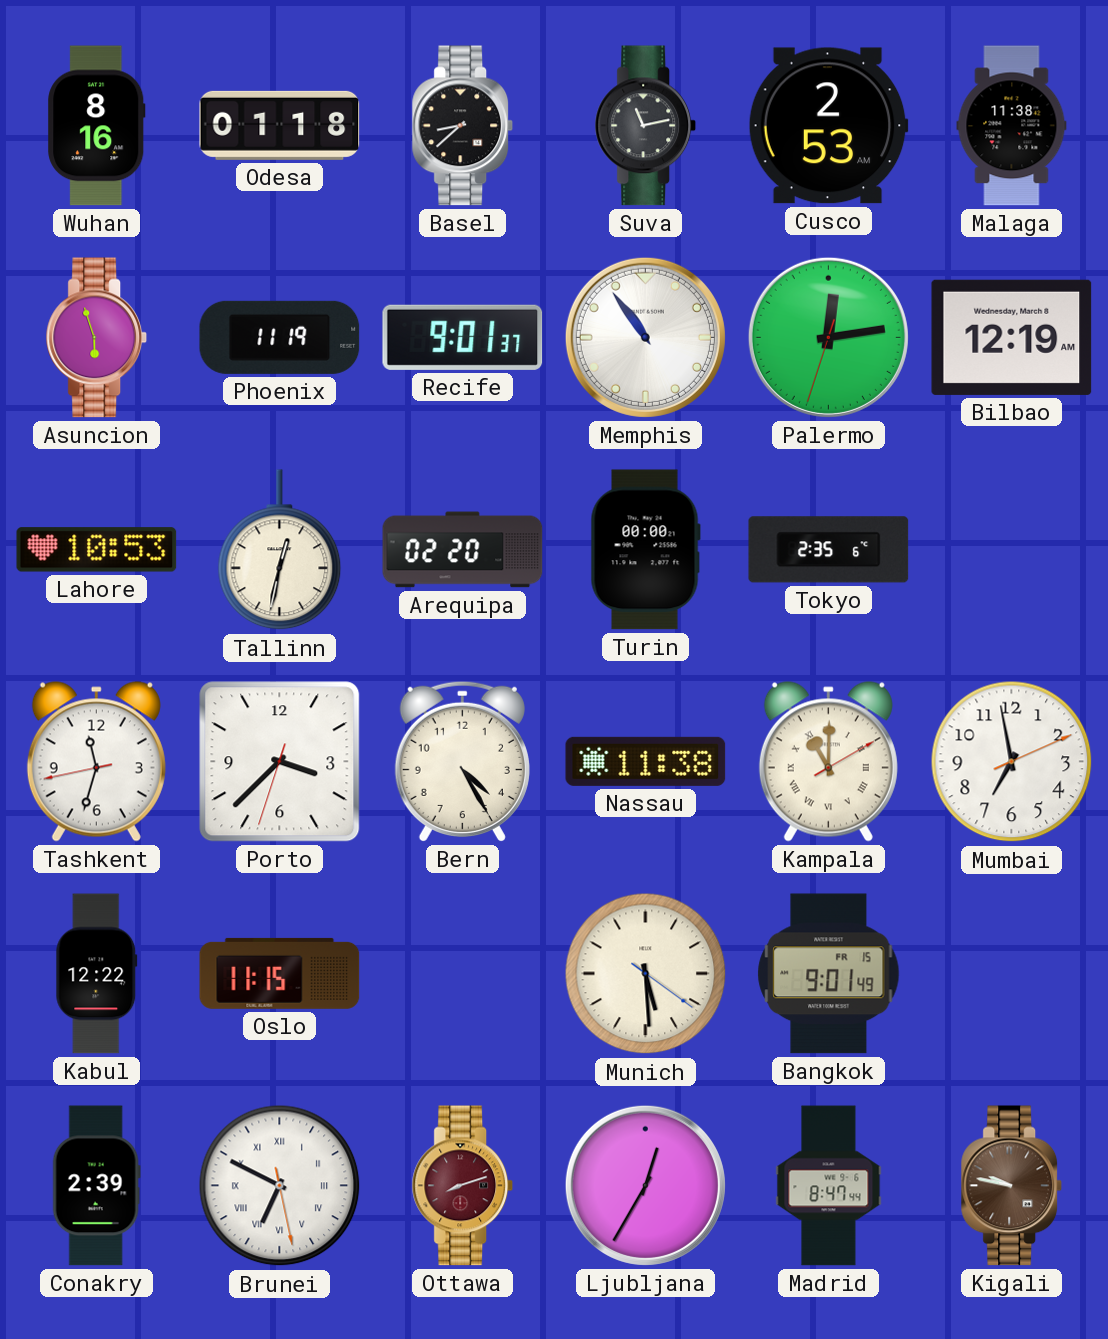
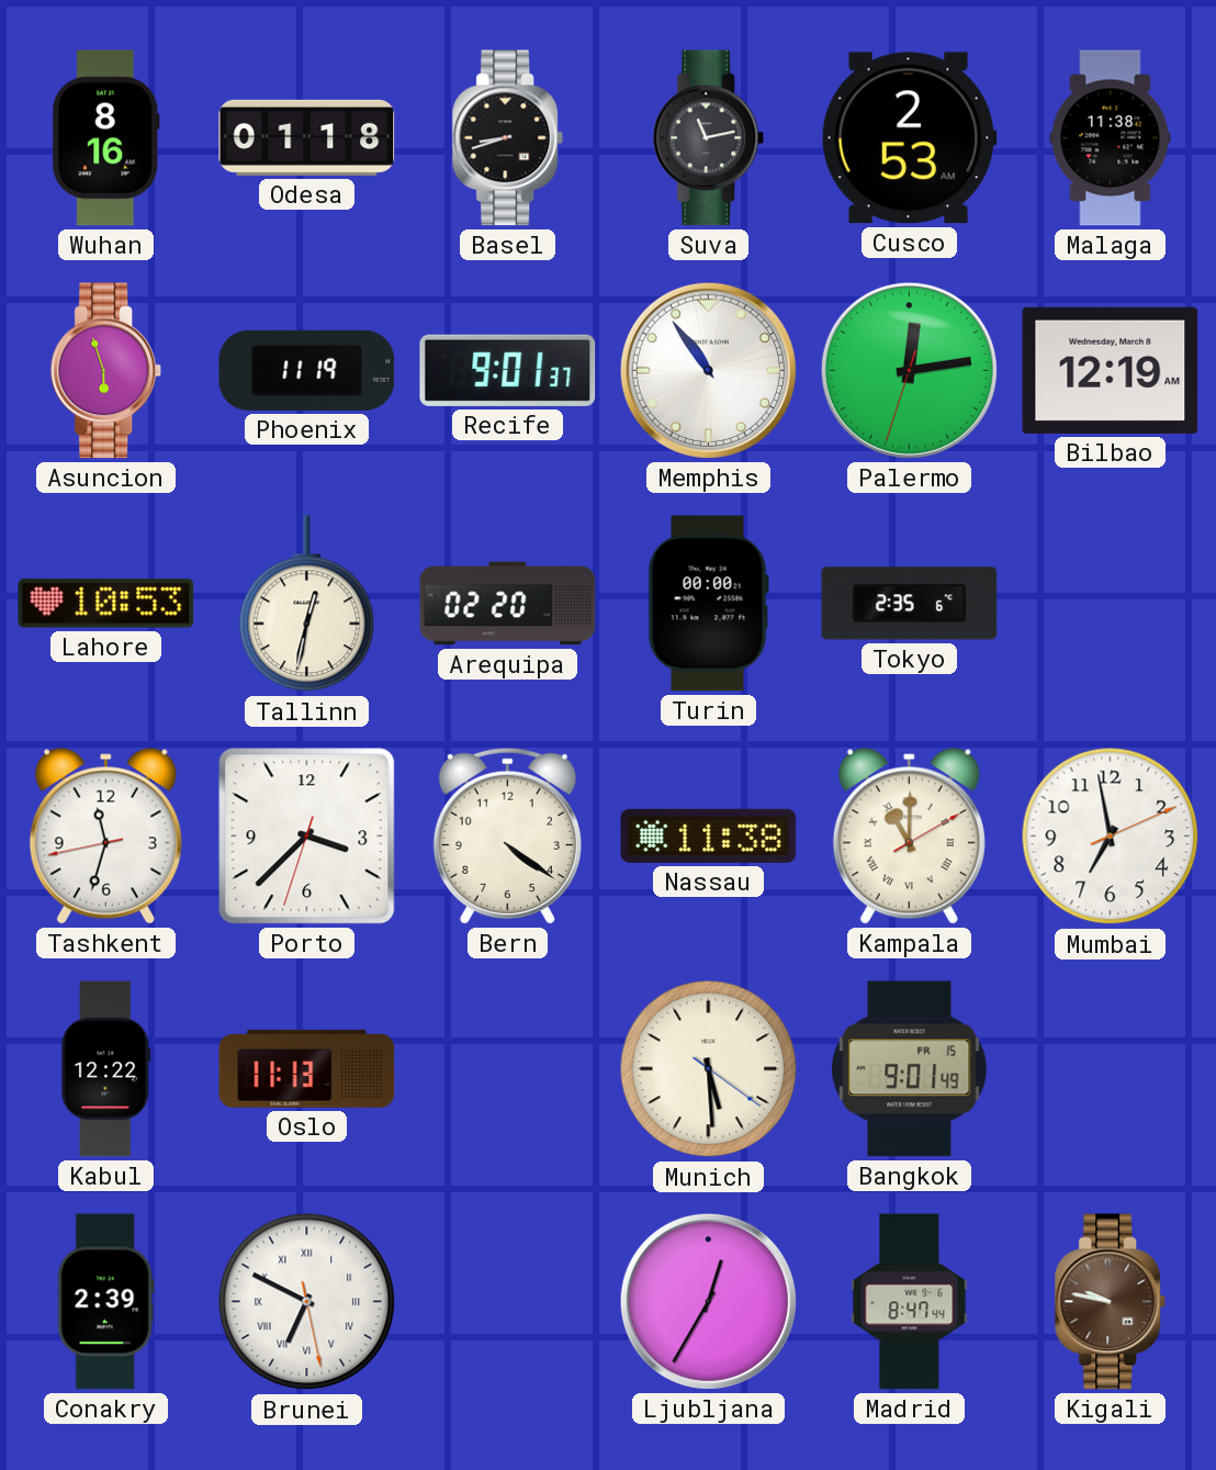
Basel: 8:38 -> 8:42 (508, 138)
Bern: 4:25 -> 4:21 (507, 835)
Oslo: 11:15 -> 11:13 (307, 1068)
Ottawa: 8:12 -> none (463, 1186)
